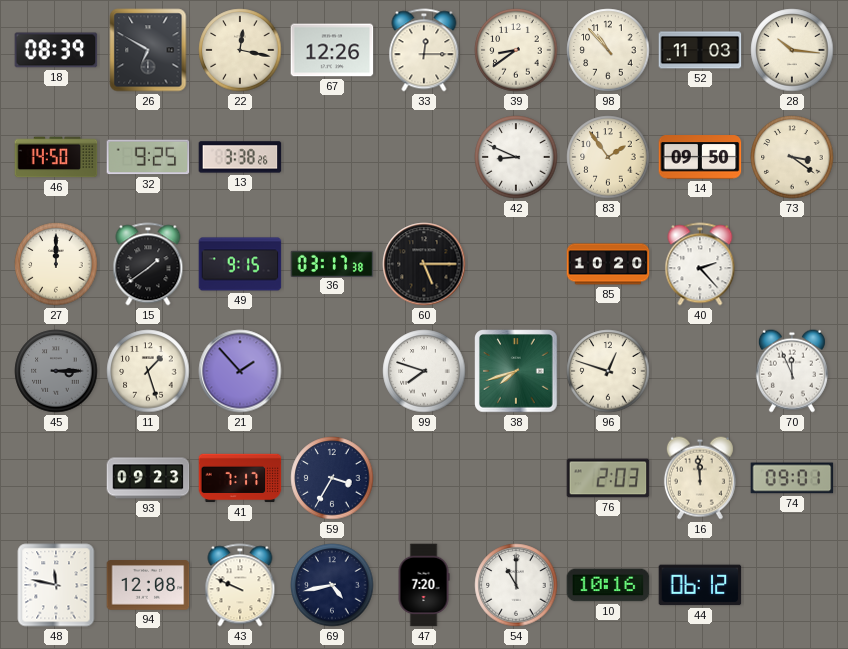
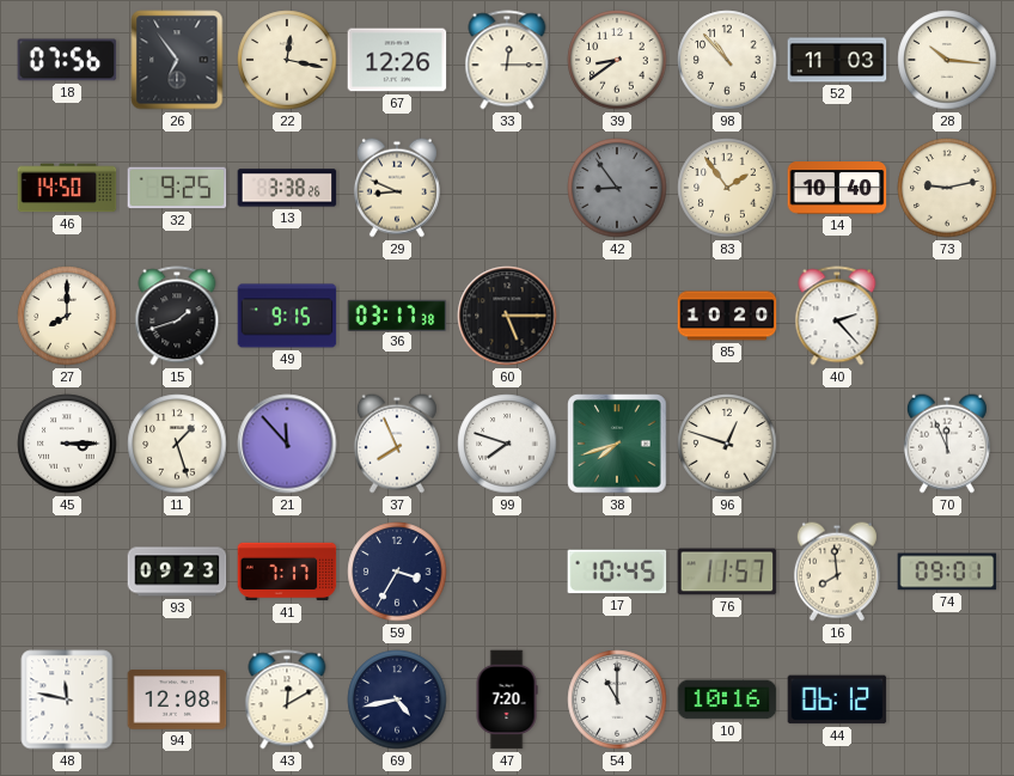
18: 08:39 -> 07:56 (67, 60)
26: 6:50 -> 6:54 (177, 60)
29: none -> 8:49 (397, 188)
42: 8:49 -> 8:54 (617, 188)
42 dial: white -> grey (617, 188)
14: 09:50 -> 10:40 (837, 188)
73: 3:21 -> 9:13 (947, 188)
27: 12:00 -> 8:00 (67, 316)
15: 1:39 -> 1:42 (177, 316)
45 dial: grey -> white (67, 444)
21: 1:53 -> 11:53 (287, 444)
37: none -> 7:56 (397, 444)
17: none -> 10:45 (617, 572)
76: 2:03 -> 11:57 (727, 572)
16: 11:59 -> 7:59 (837, 572)
43: 9:49 -> 12:10 (287, 699)
